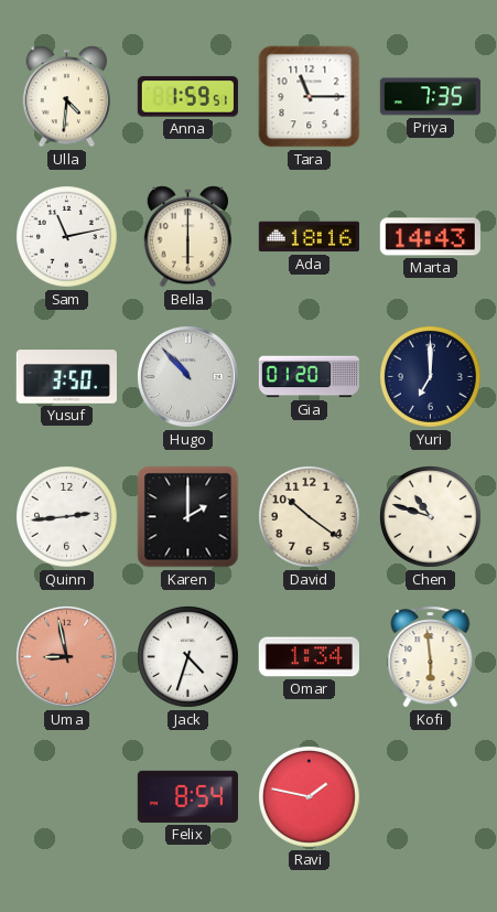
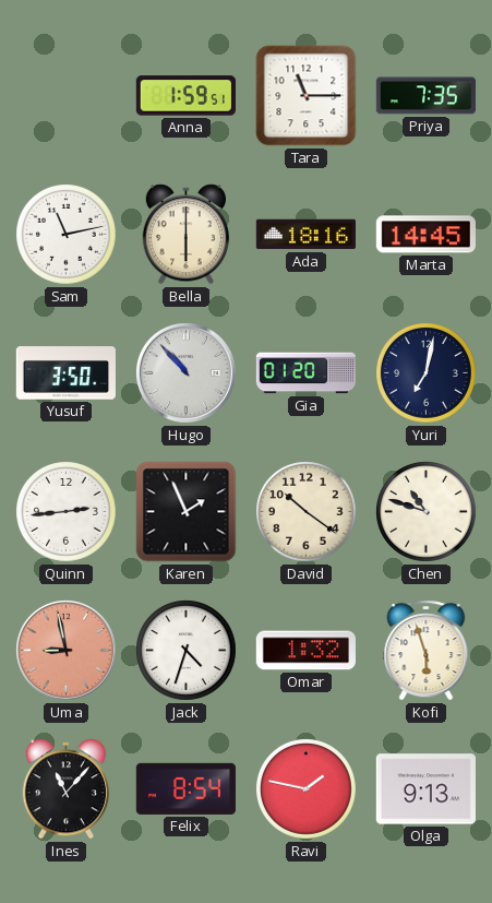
Ulla: 4:31 -> none (66, 97)
Marta: 14:43 -> 14:45 (425, 235)
Yuri: 7:00 -> 7:02 (427, 373)
Karen: 2:00 -> 1:56 (187, 512)
Omar: 1:34 -> 1:32 (305, 651)
Kofi: 5:59 -> 5:57 (427, 651)
Ines: none -> 11:07 (65, 789)
Olga: none -> 9:13 (425, 789)
